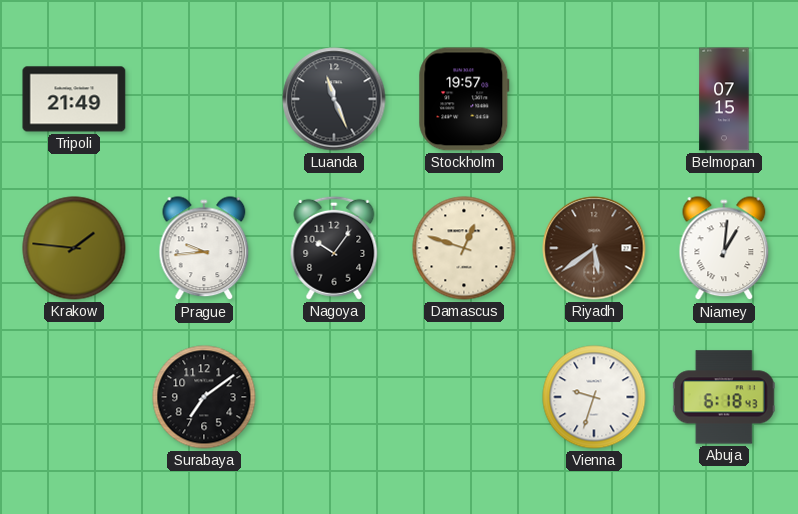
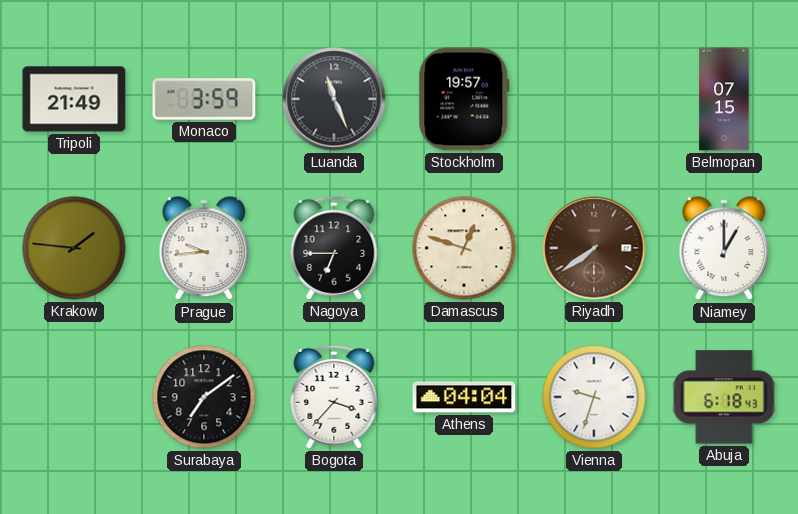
Monaco: none -> 3:59 (204, 99)
Nagoya: 10:06 -> 6:45 (334, 248)
Riyadh: 5:39 -> 7:39 (594, 248)
Niamey: 1:01 -> 1:00 (724, 249)
Bogota: none -> 3:37 (334, 397)
Athens: none -> 04:04 (464, 397)
